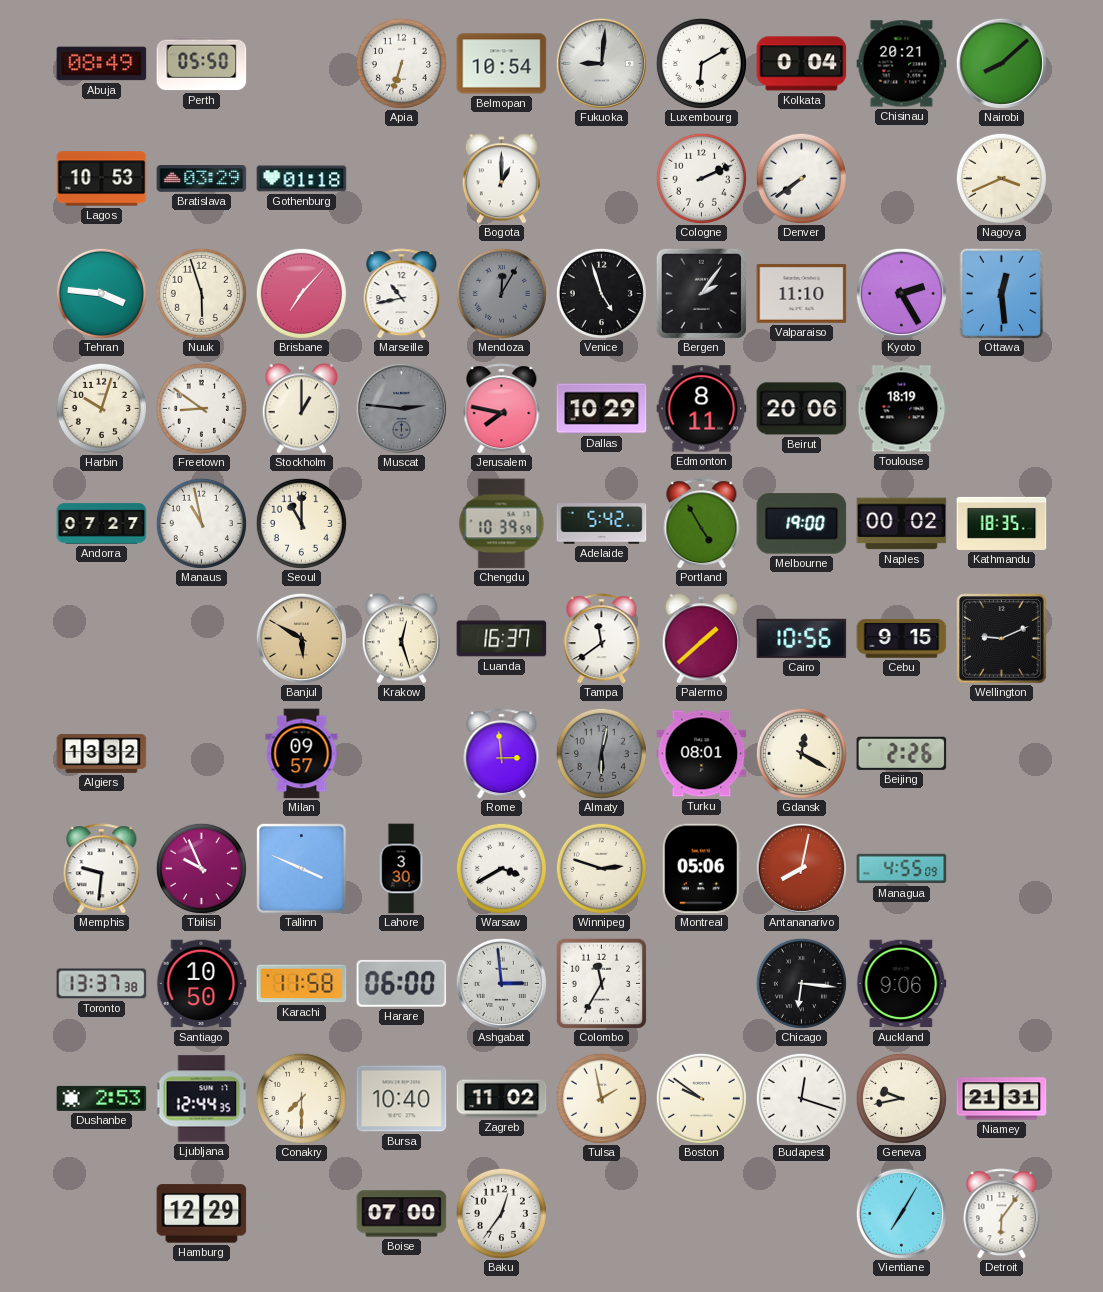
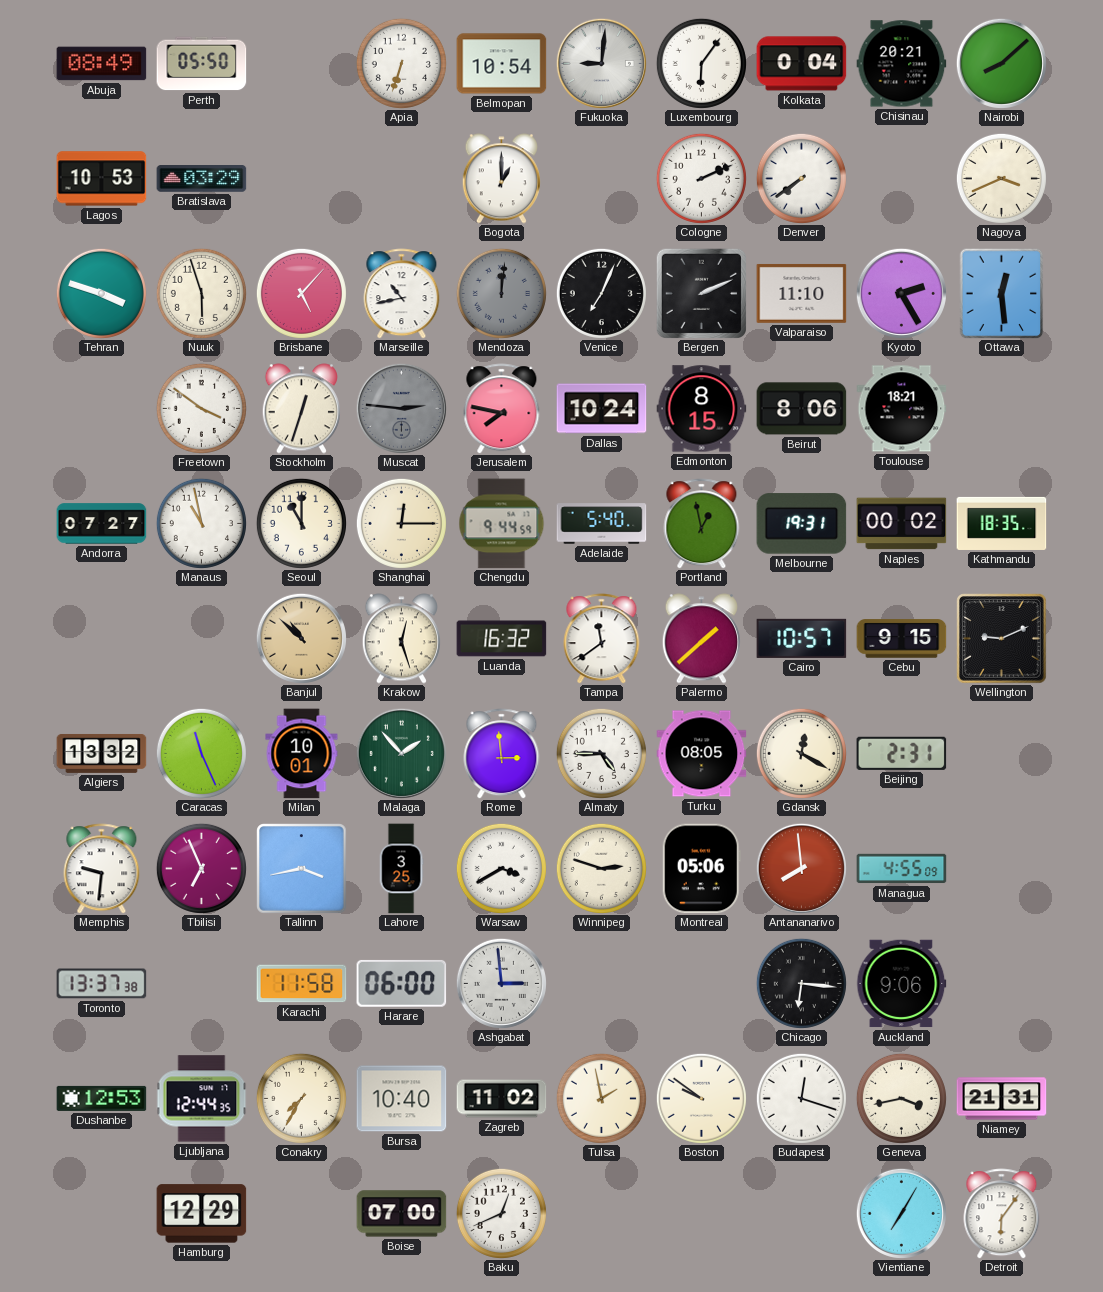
Luxembourg: 6:10 -> 6:06 (701, 63)
Gothenburg: 01:18 -> none (302, 179)
Tehran: 3:46 -> 3:48 (101, 293)
Brisbane: 7:07 -> 5:07 (301, 293)
Mendoza: 12:05 -> 12:01 (501, 293)
Venice: 4:57 -> 7:04 (601, 293)
Bergen: 2:06 -> 2:11 (701, 293)
Harbin: 10:03 -> none (101, 408)
Freetown: 8:51 -> 3:51 (201, 408)
Stockholm: 1:00 -> 12:33 (301, 409)
Dallas: 10:29 -> 10:24 (602, 409)
Edmonton: 8:11 -> 8:15 (702, 409)
Beirut: 20:06 -> 8:06 (802, 409)
Toulouse: 18:19 -> 18:21 (902, 409)
Shanghai: none -> 12:15 (401, 523)
Chengdu: 10:39 -> 9:44 (502, 524)
Adelaide: 5:42 -> 5:40 (602, 524)
Portland: 4:55 -> 12:58 (702, 524)
Melbourne: 19:00 -> 19:31 (802, 524)
Banjul: 5:50 -> 10:52 (301, 638)
Luanda: 16:37 -> 16:32 (502, 639)
Cairo: 10:56 -> 10:57 (802, 638)
Caracas: none -> 11:26 (201, 753)
Milan: 09:57 -> 10:01 (302, 754)
Malaga: none -> 1:53 (401, 753)
Almaty: 6:02 -> 4:45 (601, 753)
Almaty dial: grey -> white (601, 753)
Turku: 08:01 -> 08:05 (702, 754)
Beijing: 2:26 -> 2:31 (902, 753)
Tbilisi: 9:56 -> 6:56 (201, 868)
Tallinn: 3:49 -> 3:43 (302, 869)
Lahore: 3:30 -> 3:25 (401, 869)
Antananarivo: 8:02 -> 7:59 (801, 868)
Santiago: 10:50 -> none (202, 984)
Colombo: 11:35 -> none (601, 983)
Dushanbe: 2:53 -> 12:53 (102, 1098)
Conakry: 7:30 -> 7:35 (301, 1098)
Geneva: 9:43 -> 3:43 (901, 1098)
Baku: 12:36 -> 12:41 (501, 1213)
